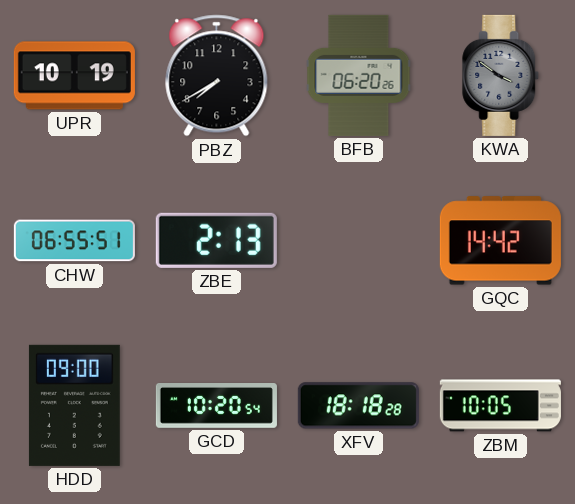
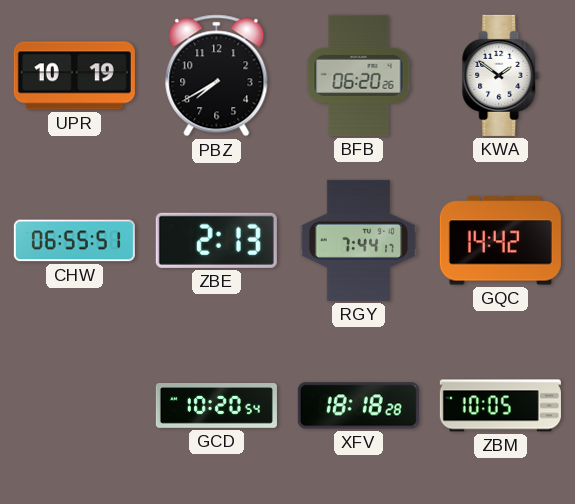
KWA: 3:51 -> 1:51 (501, 75)
KWA dial: grey -> white (501, 75)
RGY: none -> 7:44 (359, 240)
HDD: 09:00 -> none (74, 405)
